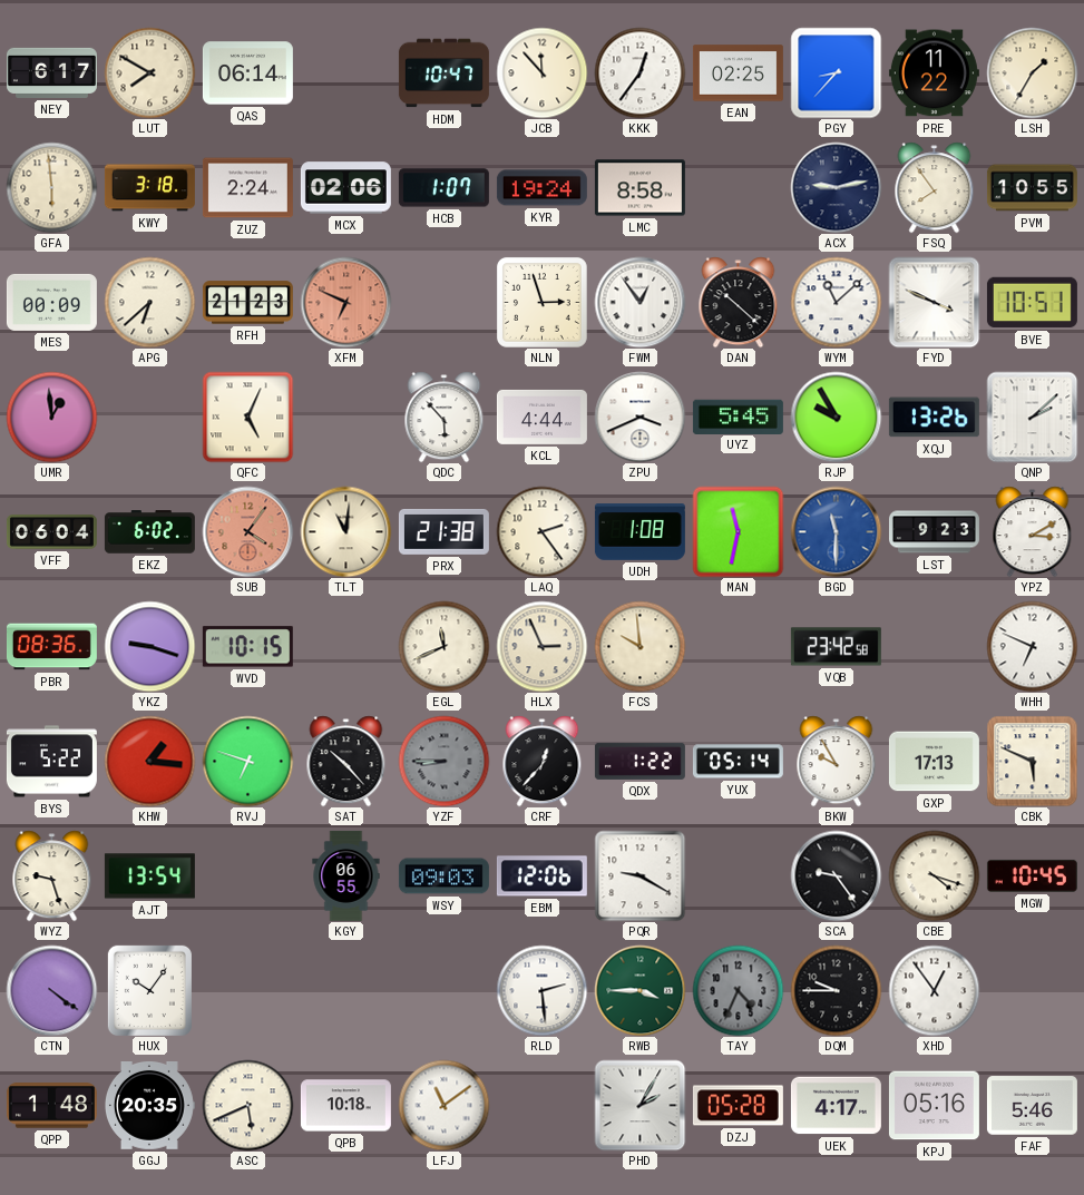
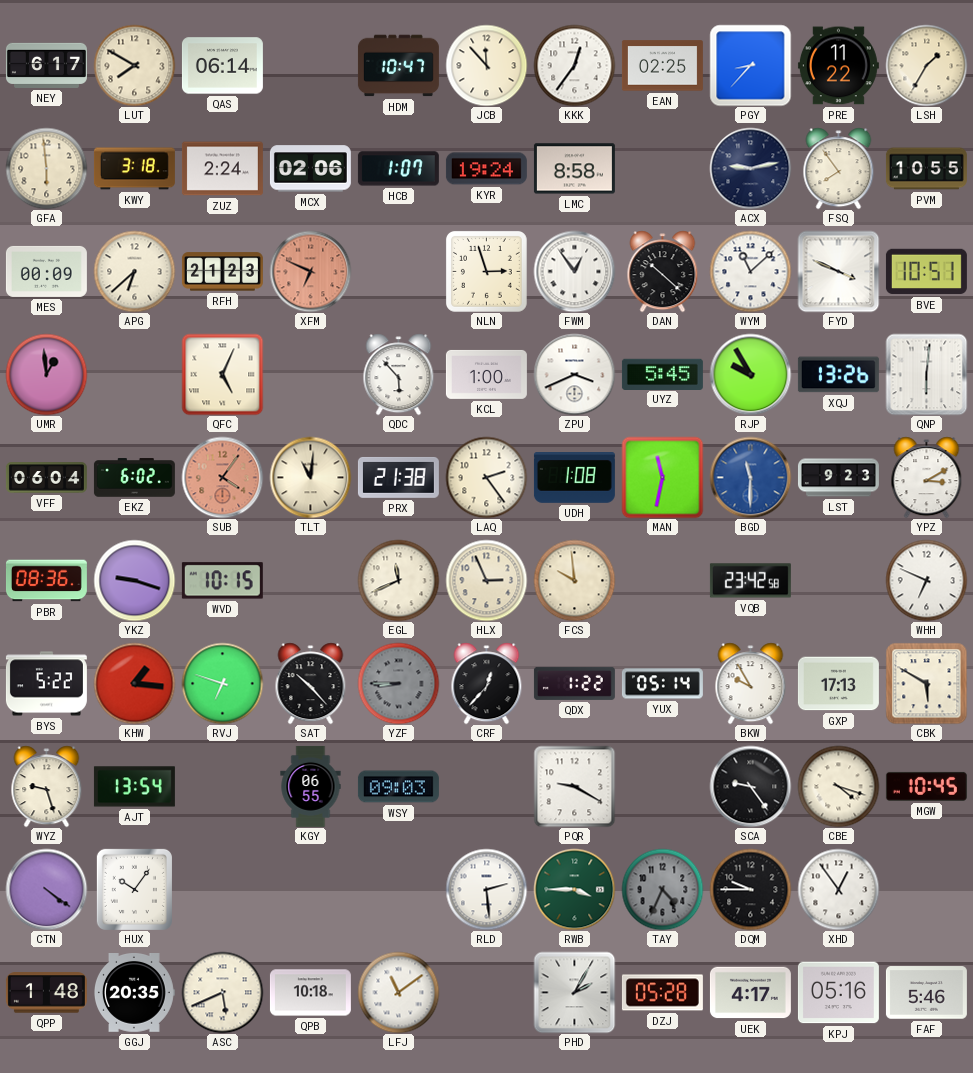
KCL: 4:44 -> 1:00 (486, 374)
QNP: 2:08 -> 6:01 (926, 374)
CBK: 5:49 -> 5:50 (926, 683)
EBM: 12:06 -> none (541, 876)
